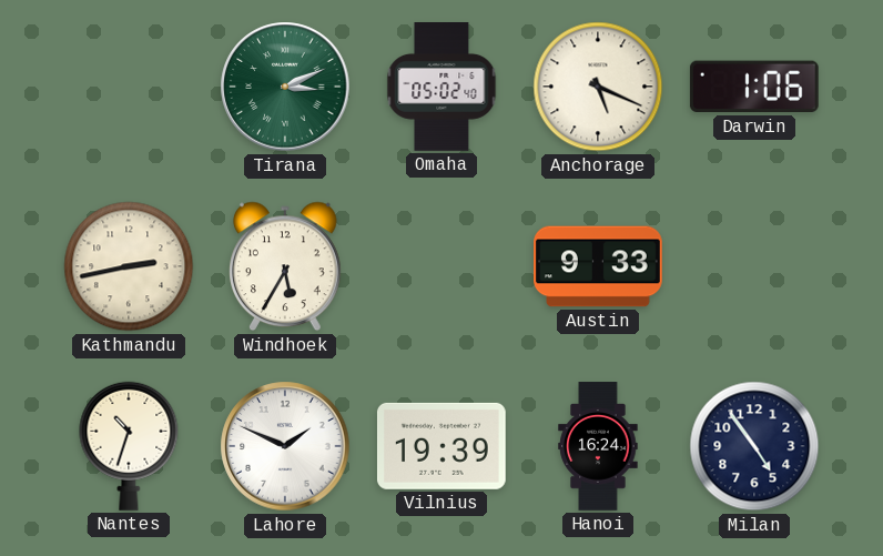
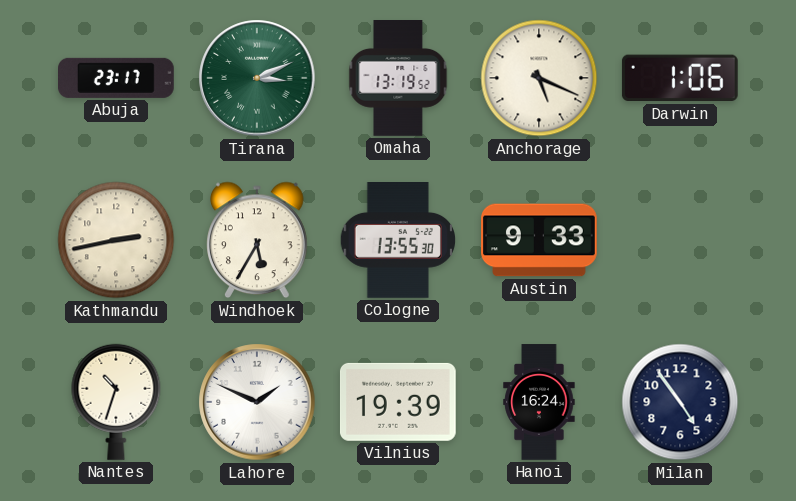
Abuja: none -> 23:17 (117, 78)
Omaha: 05:02 -> 13:19 (398, 79)
Cologne: none -> 13:55 (397, 241)
